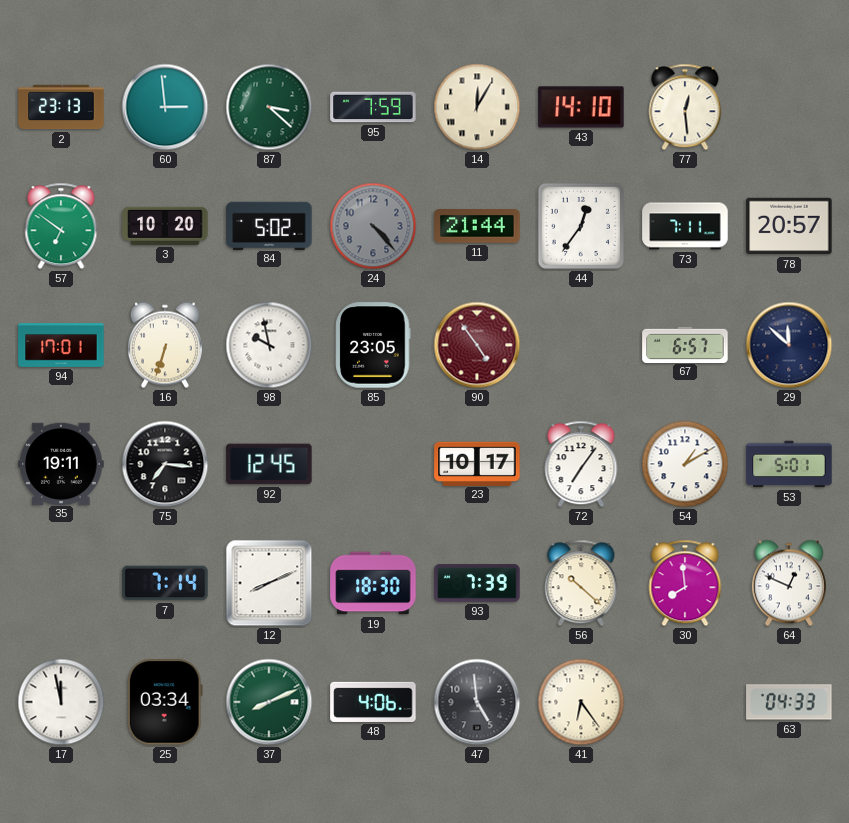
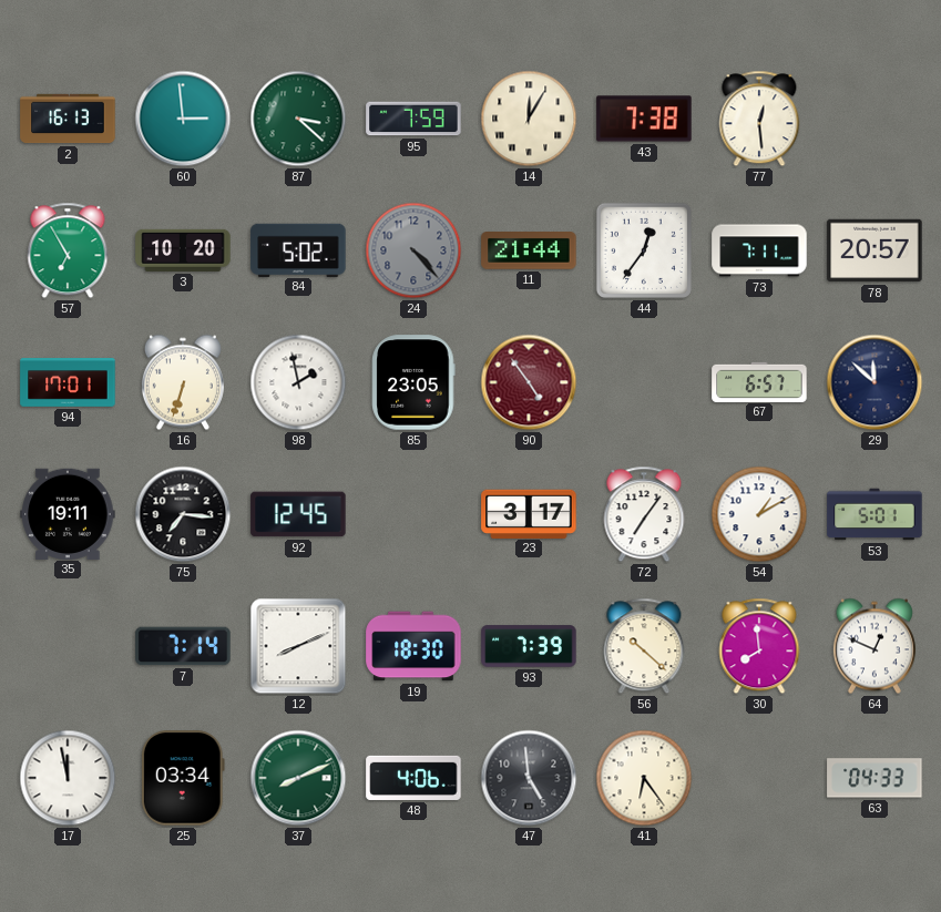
2: 23:13 -> 16:13 (68, 119)
43: 14:10 -> 7:38 (644, 119)
57: 6:51 -> 6:55 (68, 250)
98: 9:58 -> 1:58 (298, 382)
23: 10:17 -> 3:17 (529, 513)
